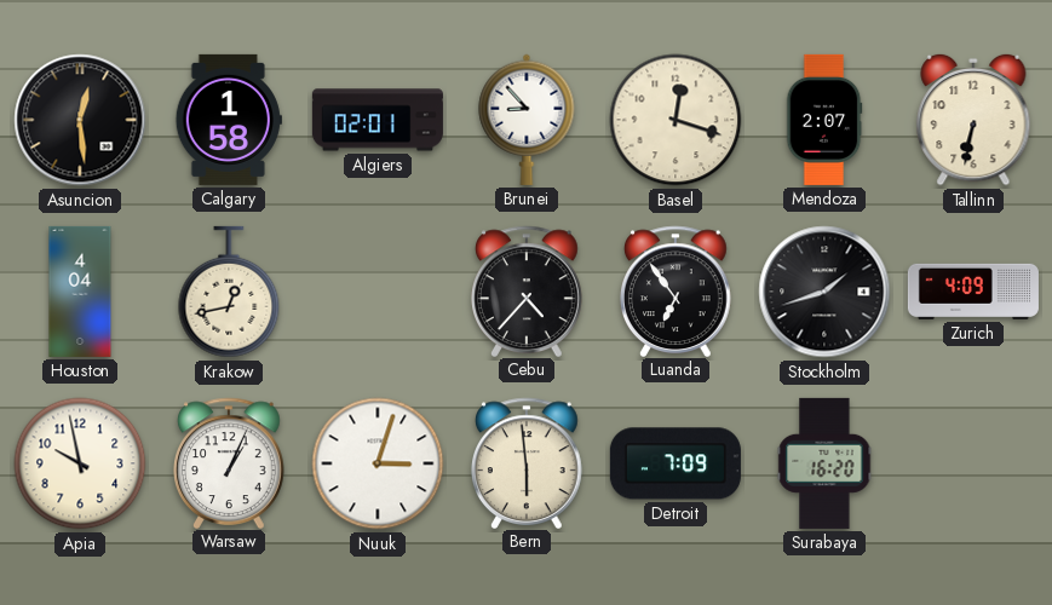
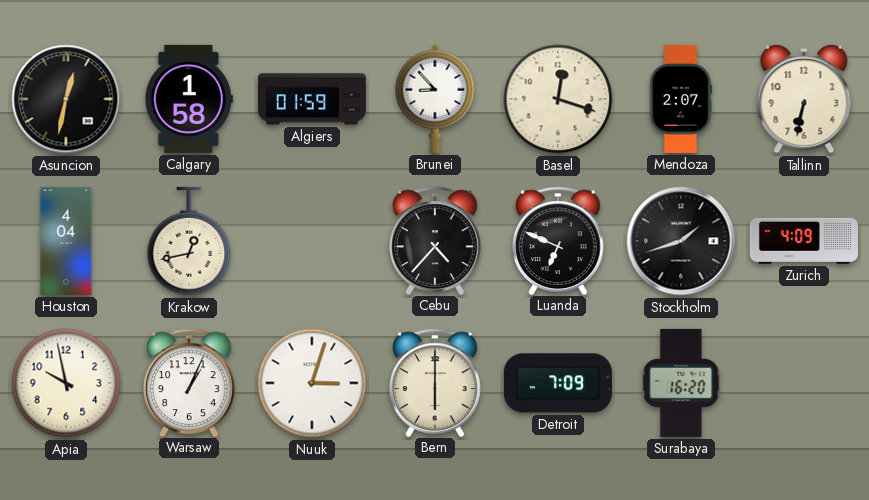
Asuncion: 12:29 -> 12:32 (66, 99)
Algiers: 02:01 -> 01:59 (312, 99)
Luanda: 6:54 -> 6:49 (559, 240)
Bern: 5:59 -> 6:00 (436, 382)
